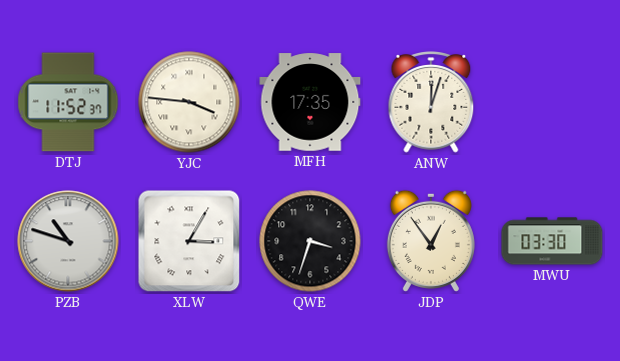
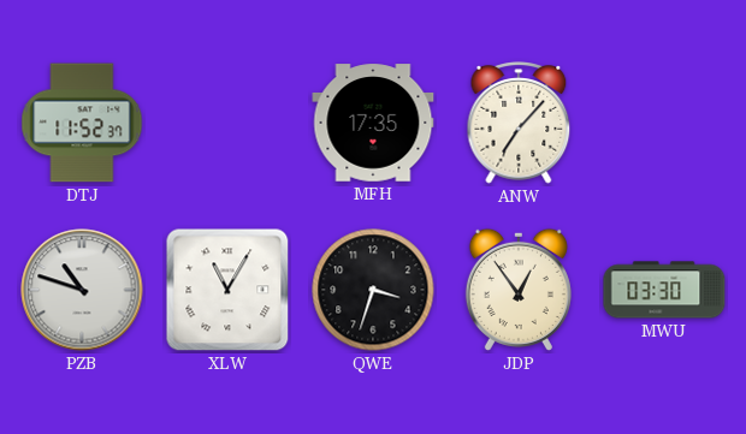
YJC: 3:46 -> none (189, 102)
ANW: 12:03 -> 7:07 (519, 123)
XLW: 3:05 -> 11:05 (227, 290)
